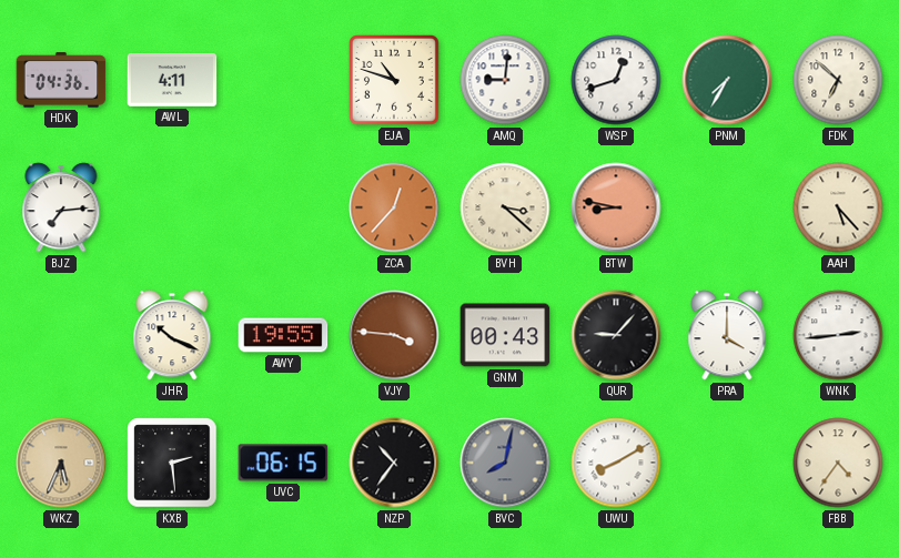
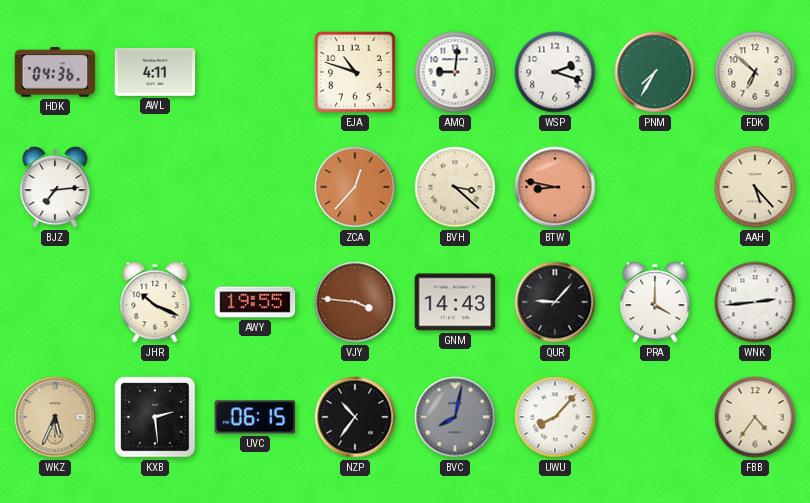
WSP: 12:42 -> 2:18 (555, 72)
GNM: 00:43 -> 14:43 (455, 302)
UWU: 8:10 -> 8:07 (555, 417)
